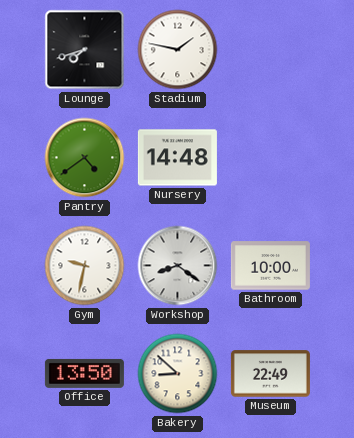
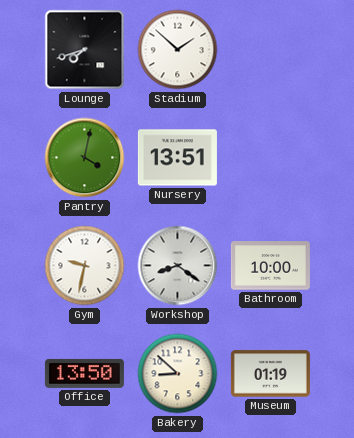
Stadium: 1:47 -> 1:52 (178, 50)
Pantry: 4:39 -> 4:02 (85, 158)
Nursery: 14:48 -> 13:51 (177, 158)
Museum: 22:49 -> 01:19 (270, 374)
